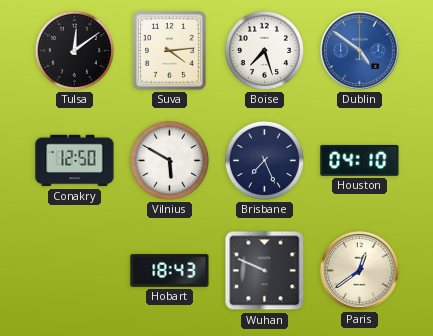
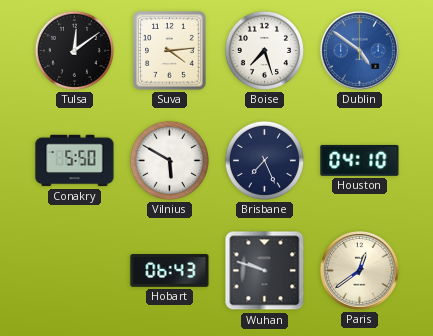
Conakry: 12:50 -> 5:50 (75, 161)
Hobart: 18:43 -> 06:43 (170, 271)
Wuhan: 9:49 -> 9:48 (265, 271)
